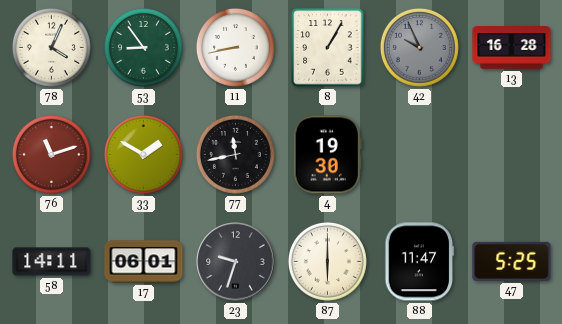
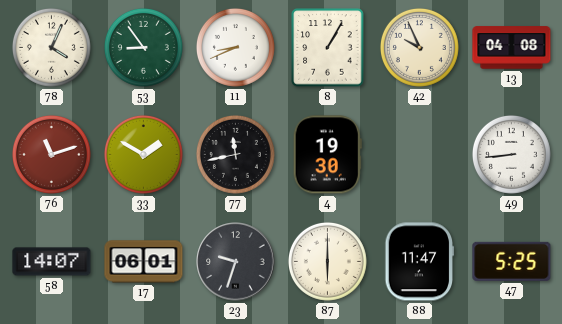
11: 8:43 -> 8:41 (235, 47)
42 dial: grey -> cream (419, 47)
13: 16:28 -> 04:08 (512, 48)
49: none -> 8:44 (511, 154)
58: 14:11 -> 14:07 (52, 262)
